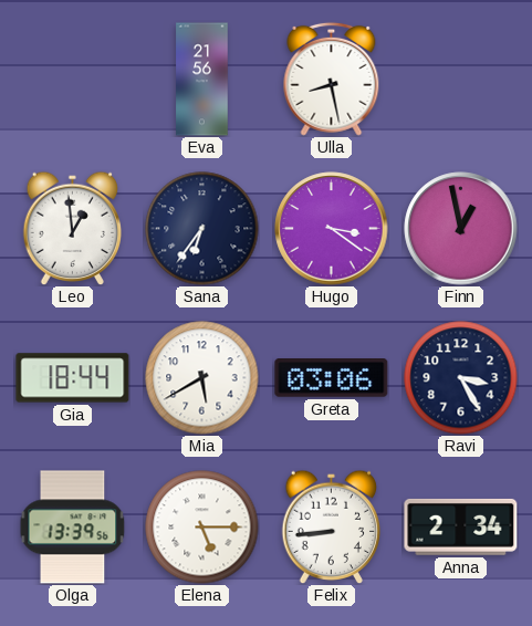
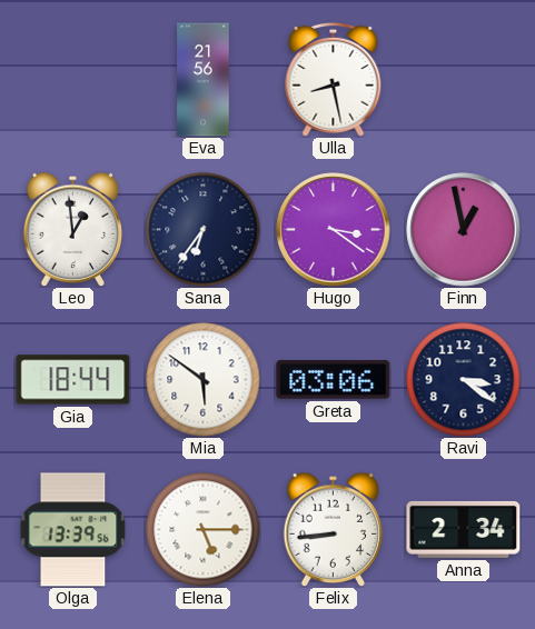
Mia: 5:40 -> 5:51 (204, 380)
Ravi: 3:25 -> 3:21 (464, 380)
